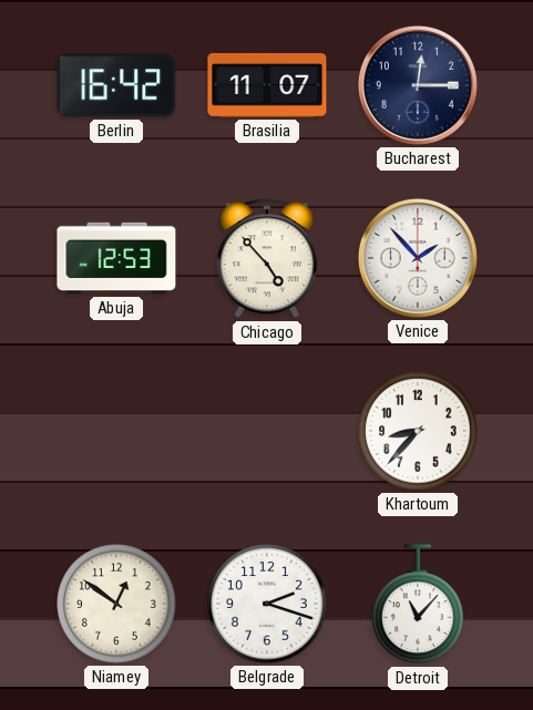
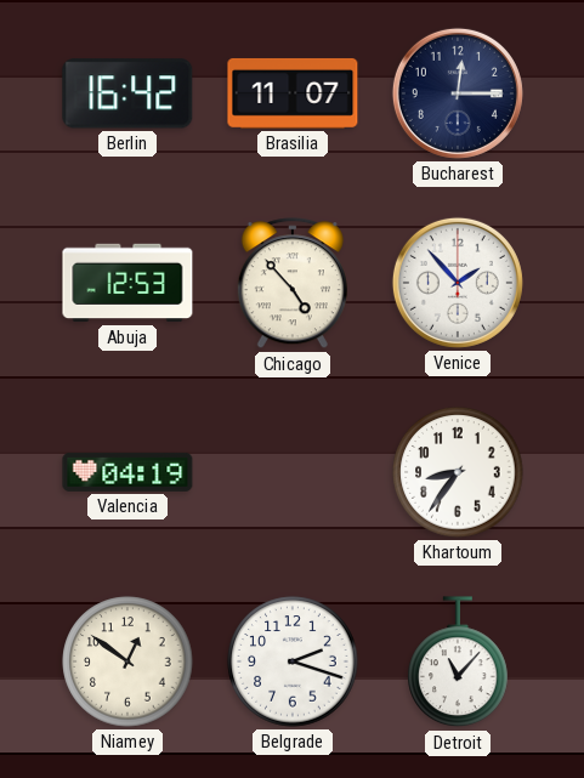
Valencia: none -> 04:19 (127, 472)
Khartoum: 8:37 -> 8:36 (458, 472)
